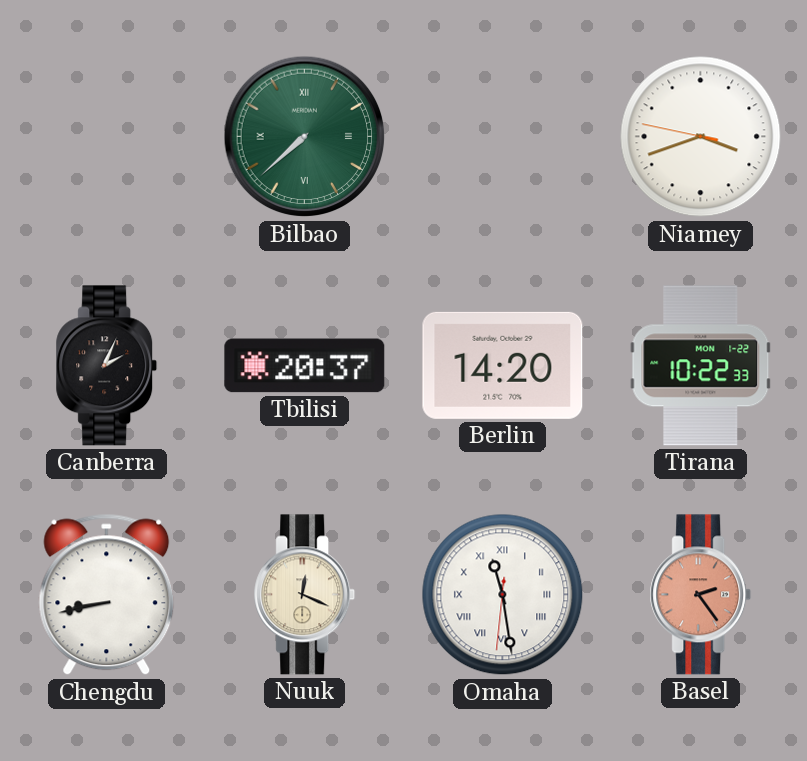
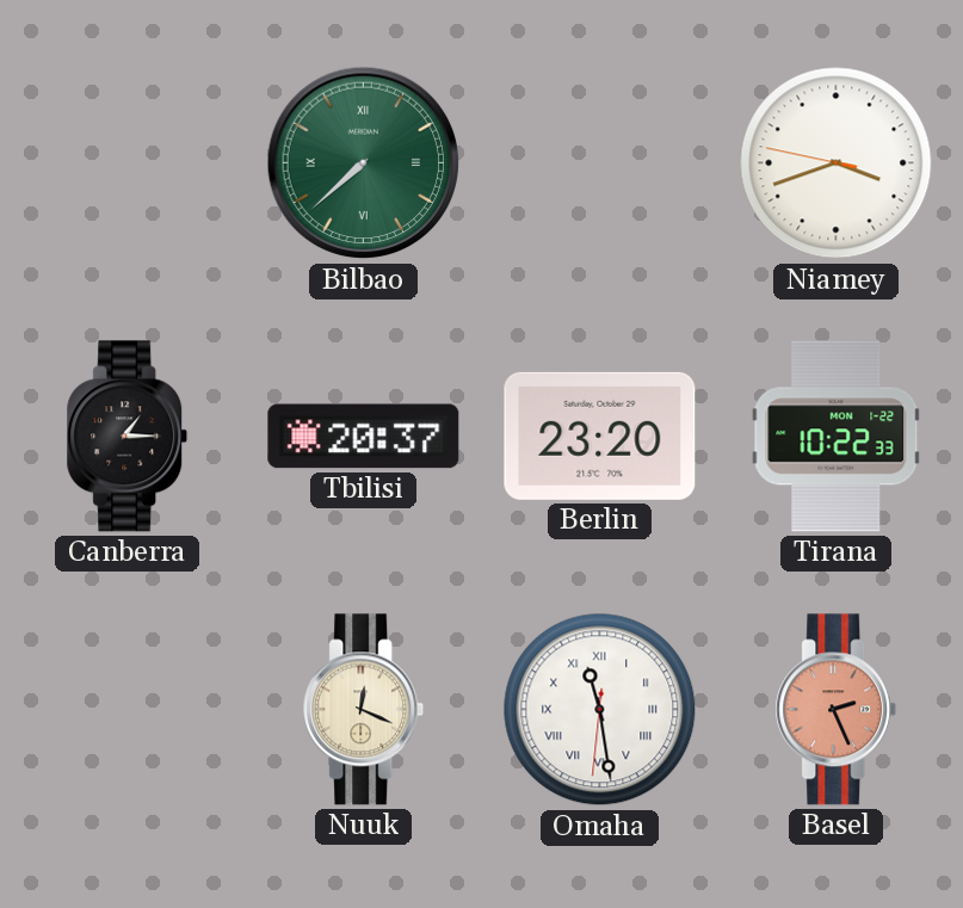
Canberra: 2:04 -> 1:15 (128, 437)
Berlin: 14:20 -> 23:20 (600, 436)
Chengdu: 8:43 -> none (107, 595)
Basel: 2:24 -> 2:26 (837, 710)
